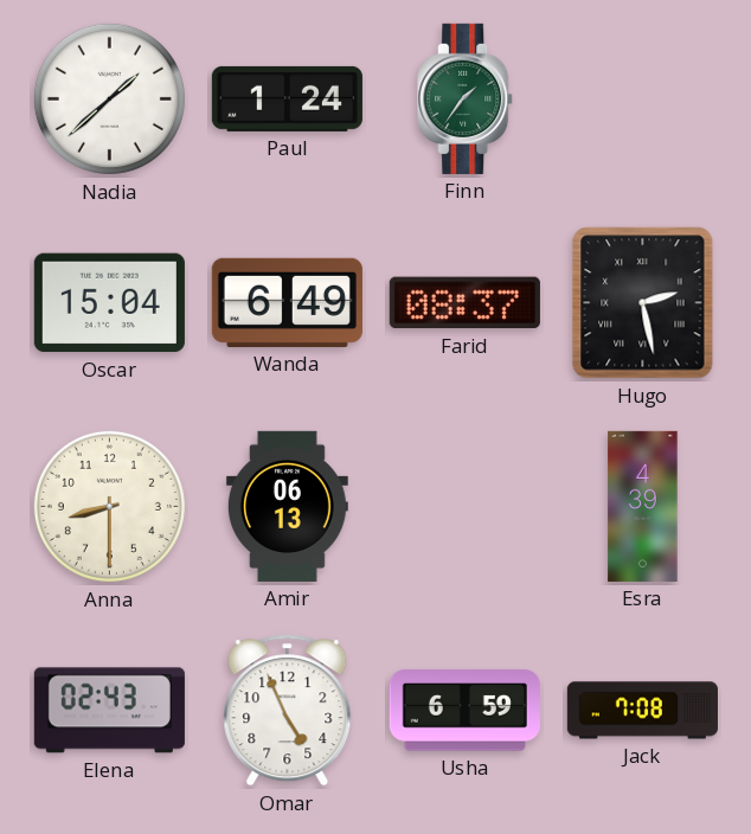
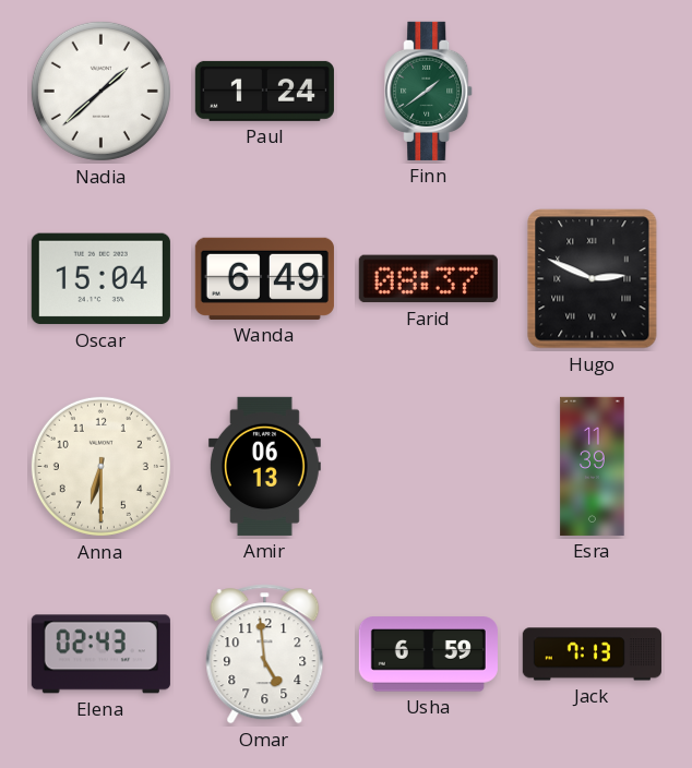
Finn: 1:36 -> 1:39 (429, 91)
Hugo: 2:28 -> 2:49 (593, 279)
Anna: 8:30 -> 6:30 (100, 466)
Esra: 4:39 -> 11:39 (593, 466)
Omar: 4:56 -> 4:59 (265, 655)
Jack: 7:08 -> 7:13 (592, 655)
